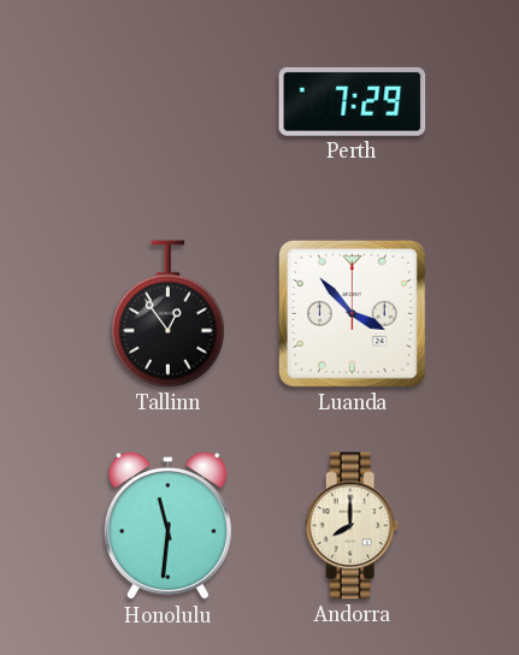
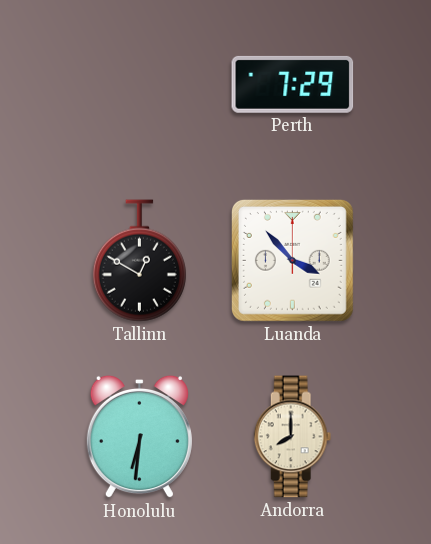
Tallinn: 12:54 -> 12:50 (139, 261)
Honolulu: 11:31 -> 6:31 (139, 437)
